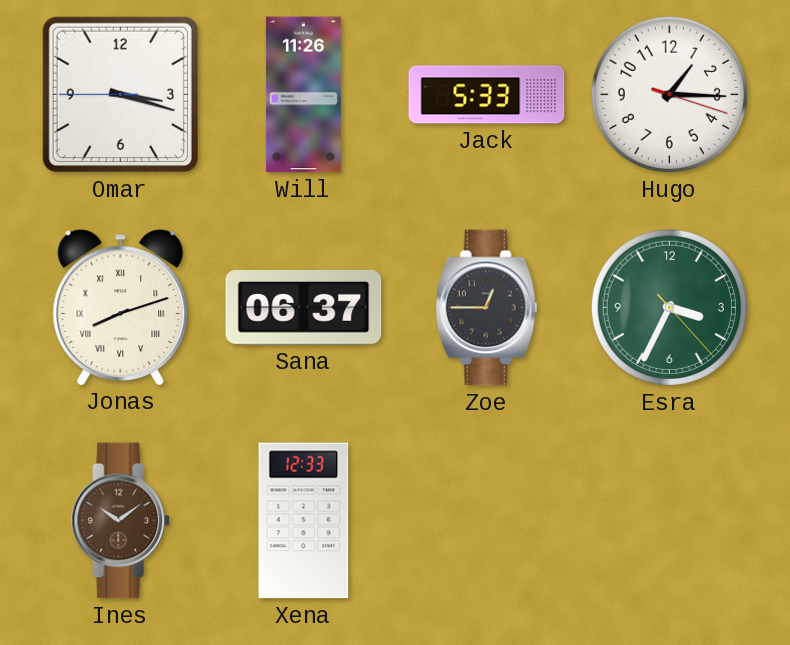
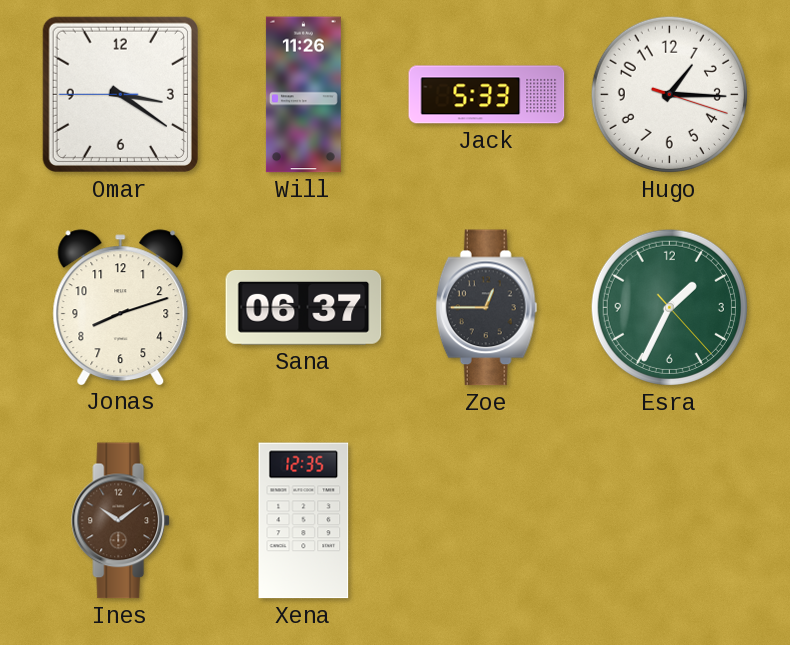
Omar: 3:17 -> 3:20 (120, 94)
Jonas numerals: Roman -> Arabic (121, 307)
Esra: 3:34 -> 1:34 (669, 307)
Xena: 12:33 -> 12:35 (304, 521)
